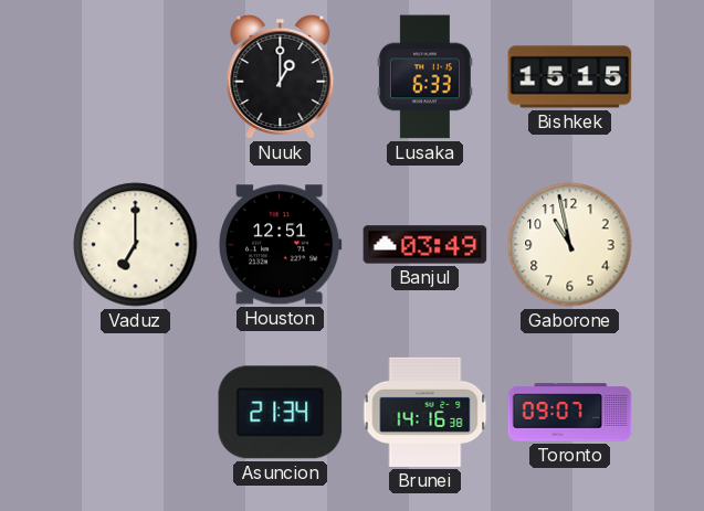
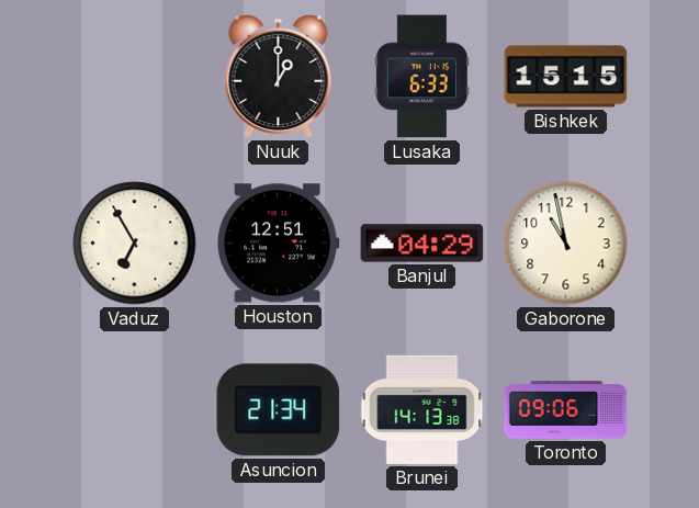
Vaduz: 7:00 -> 6:55 (135, 244)
Banjul: 03:49 -> 04:29 (422, 244)
Brunei: 14:16 -> 14:13 (422, 409)
Toronto: 09:07 -> 09:06 (566, 410)
